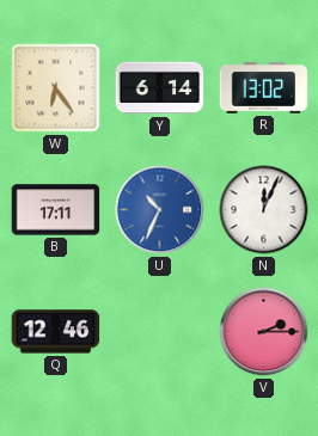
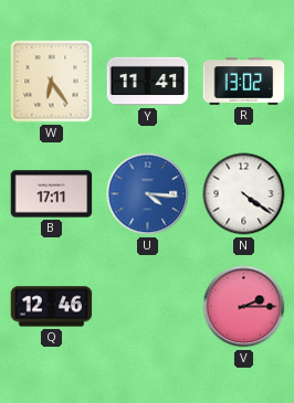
Y: 6:14 -> 11:41 (148, 82)
U: 10:34 -> 4:16 (148, 194)
N: 12:04 -> 4:21 (244, 194)
